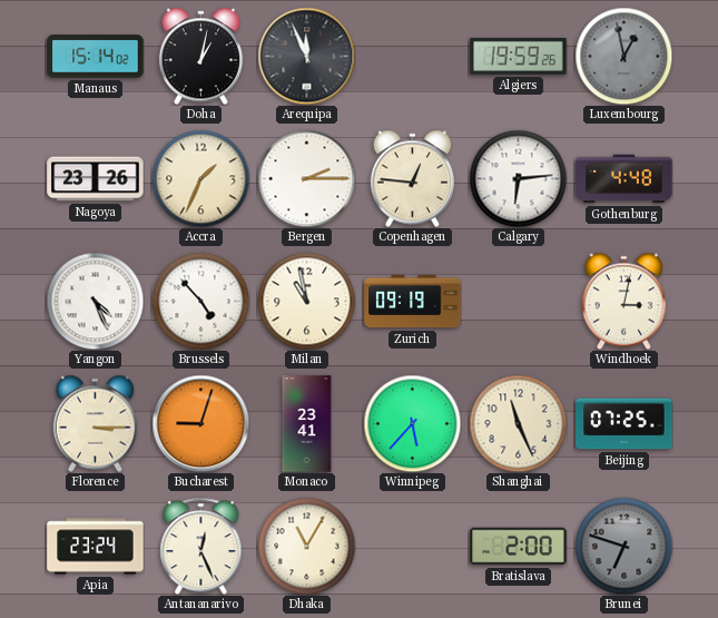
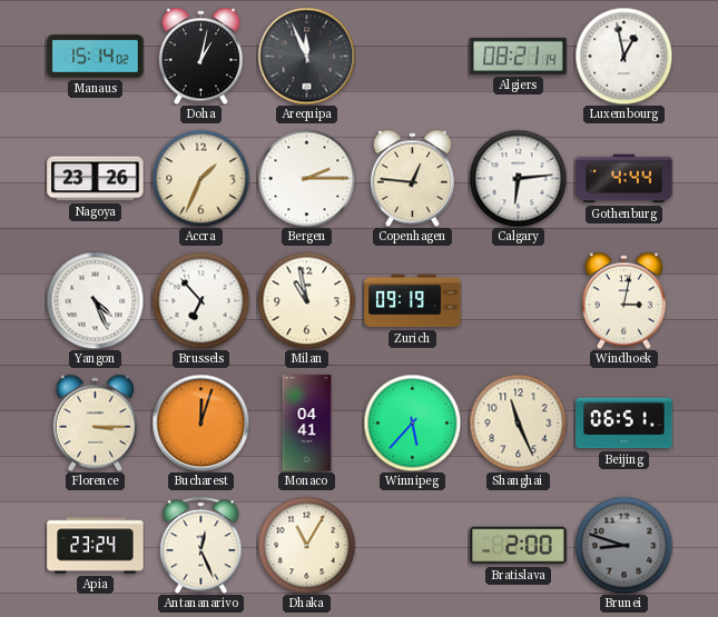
Algiers: 19:59 -> 08:21 (519, 56)
Luxembourg dial: grey -> white (623, 56)
Gothenburg: 4:48 -> 4:44 (624, 179)
Brussels: 4:53 -> 6:53 (200, 300)
Bucharest: 9:03 -> 12:03 (200, 422)
Monaco: 23:41 -> 04:41 (307, 424)
Beijing: 07:25 -> 06:51 (624, 424)
Brunei: 6:48 -> 8:48 (623, 545)
